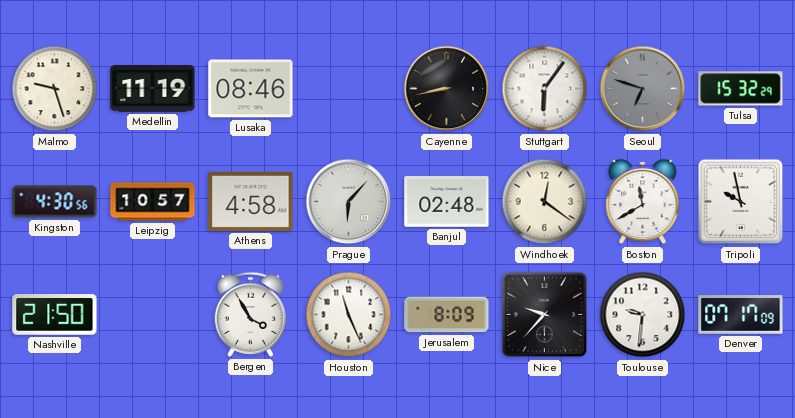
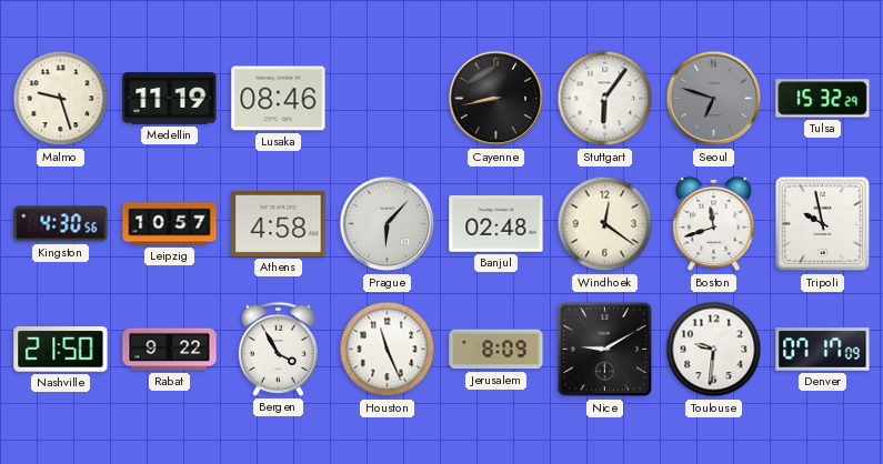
Boston: 11:40 -> 11:42 (714, 224)
Rabat: none -> 9:22 (170, 350)
Nice: 9:37 -> 9:10 (605, 350)
